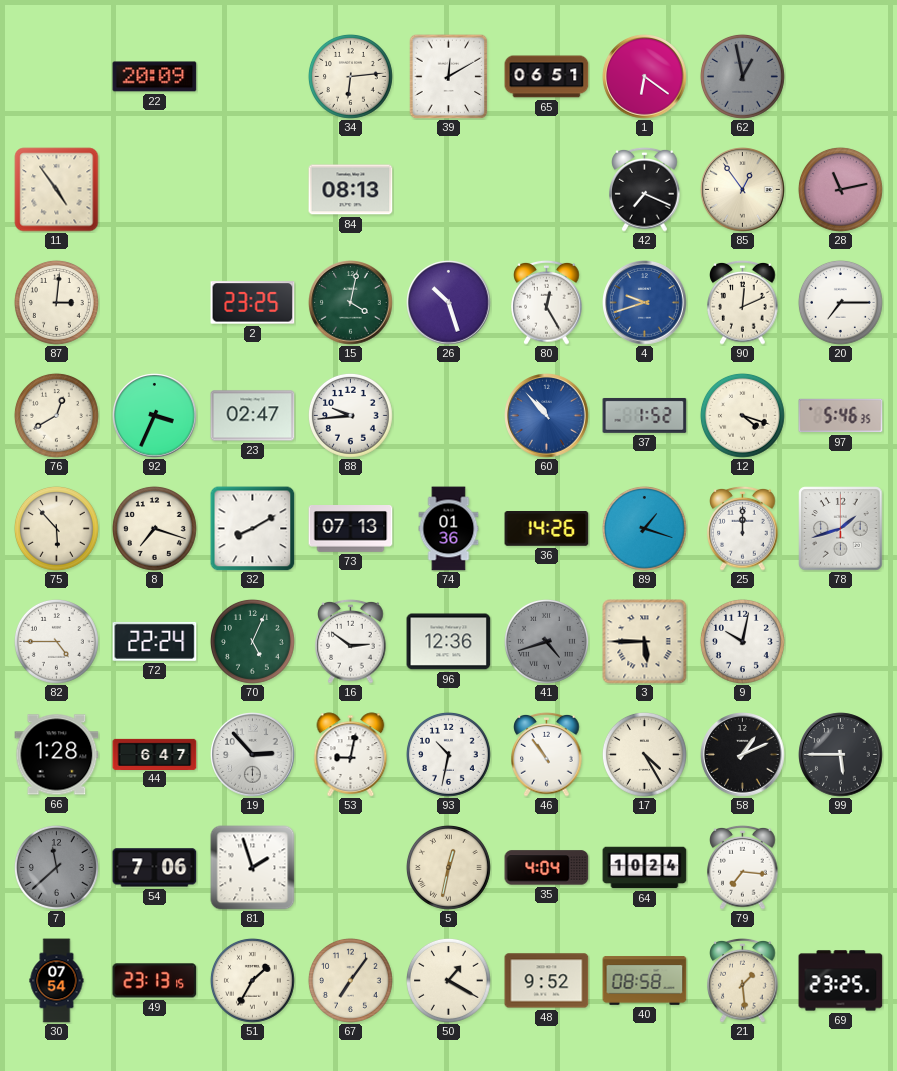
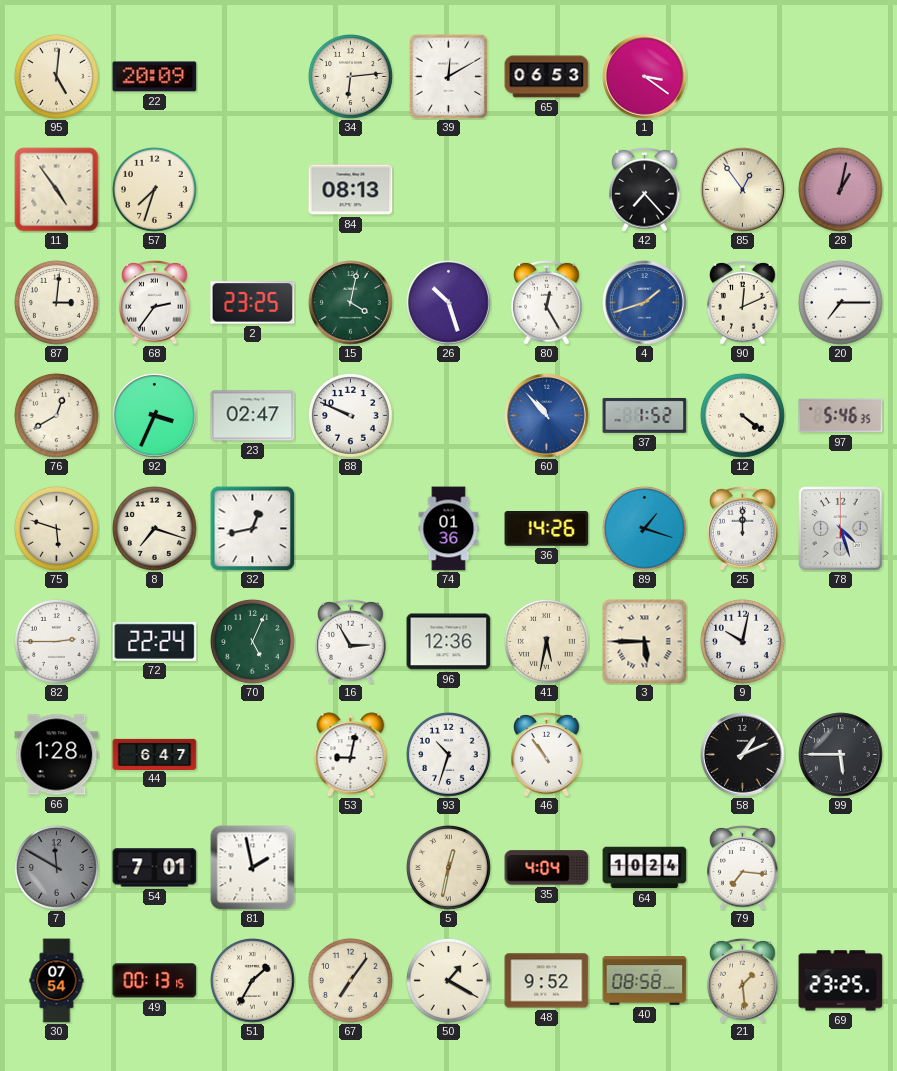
95: none -> 5:01 (56, 76)
65: 06:51 -> 06:53 (547, 77)
1: 6:21 -> 3:21 (645, 77)
62: 12:58 -> none (742, 76)
57: none -> 7:33 (154, 189)
42: 7:19 -> 7:23 (645, 190)
28: 11:13 -> 1:02 (840, 189)
68: none -> 2:36 (155, 303)
4: 9:42 -> 1:42 (645, 303)
88: 9:44 -> 9:49 (350, 415)
12: 4:18 -> 4:21 (742, 415)
75: 5:53 -> 5:48 (56, 528)
32: 8:10 -> 12:43 (253, 529)
73: 07:13 -> none (351, 529)
78: 1:42 -> 4:27 (841, 529)
82: 4:45 -> 2:45 (56, 641)
16: 2:51 -> 2:55 (351, 642)
41: 4:42 -> 5:32 (546, 641)
41 dial: grey -> cream (546, 641)
19: 2:53 -> none (253, 755)
93: 10:32 -> 10:33 (448, 754)
17: 4:25 -> none (644, 754)
7: 11:38 -> 11:50 (56, 867)
54: 7:06 -> 7:01 (155, 868)
81: 1:57 -> 1:58 (253, 868)
49: 23:13 -> 00:13 (155, 981)
